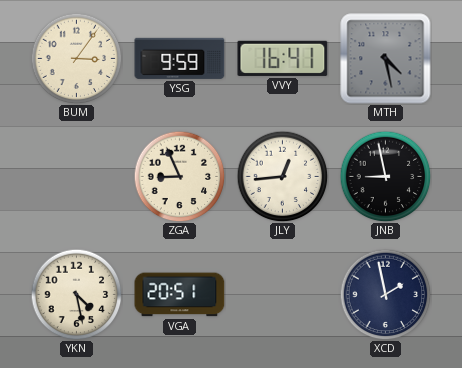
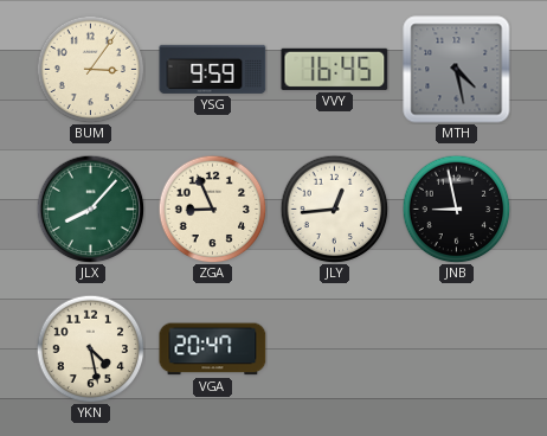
VVY: 16:41 -> 16:45 (335, 69)
JLX: none -> 8:07 (90, 209)
VGA: 20:51 -> 20:47 (213, 350)
XCD: 1:58 -> none (385, 294)
